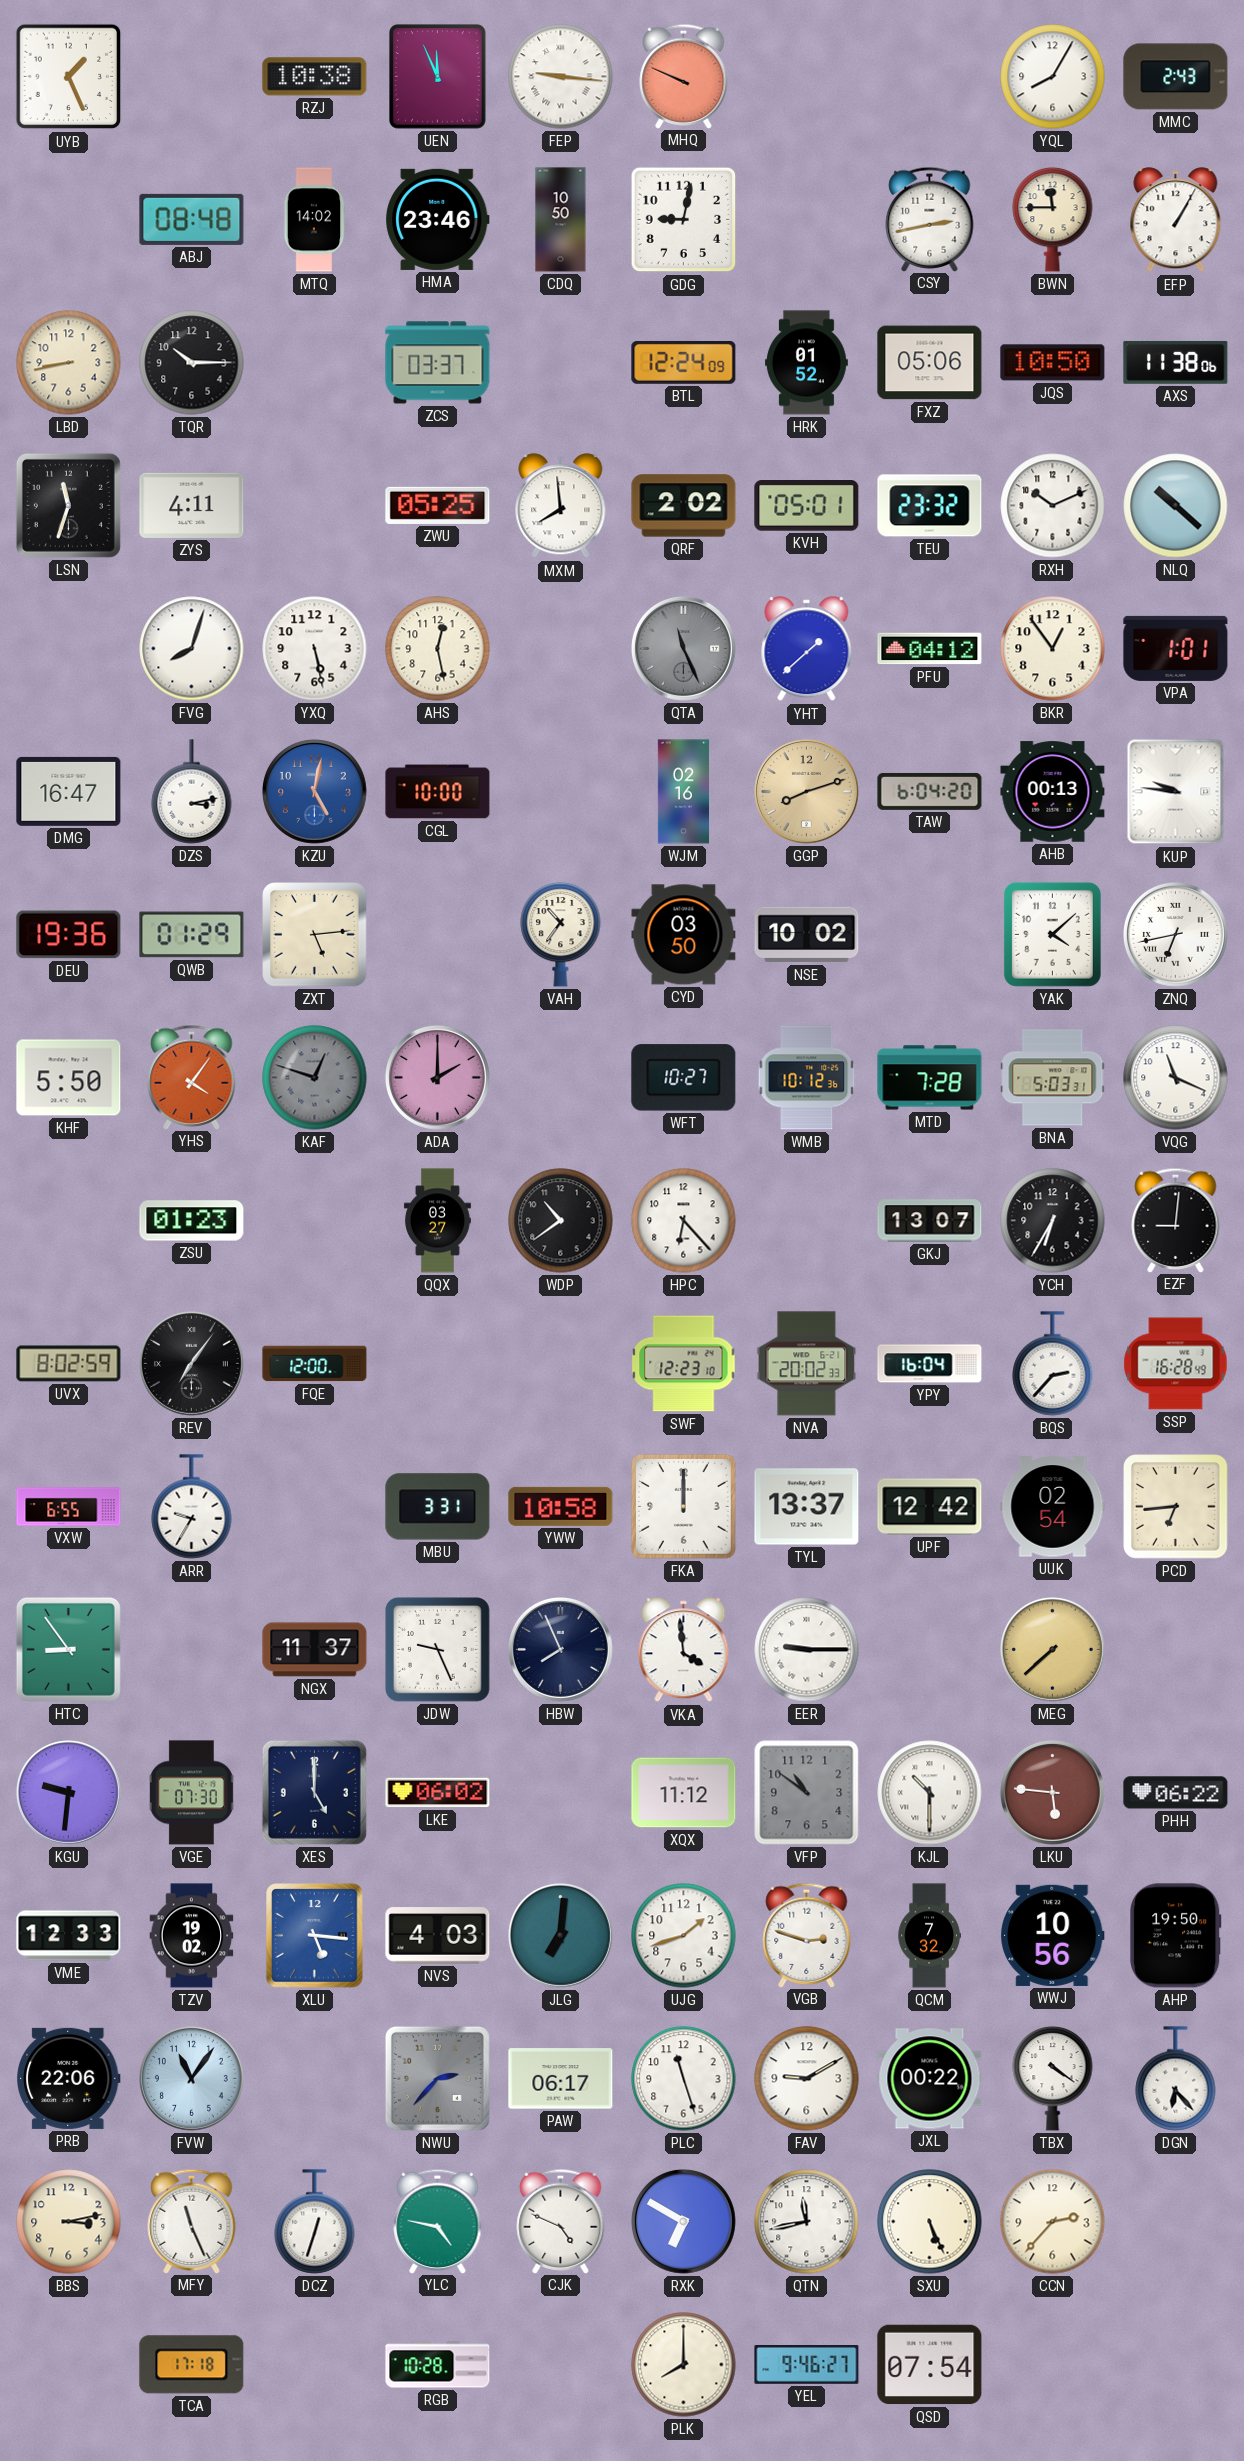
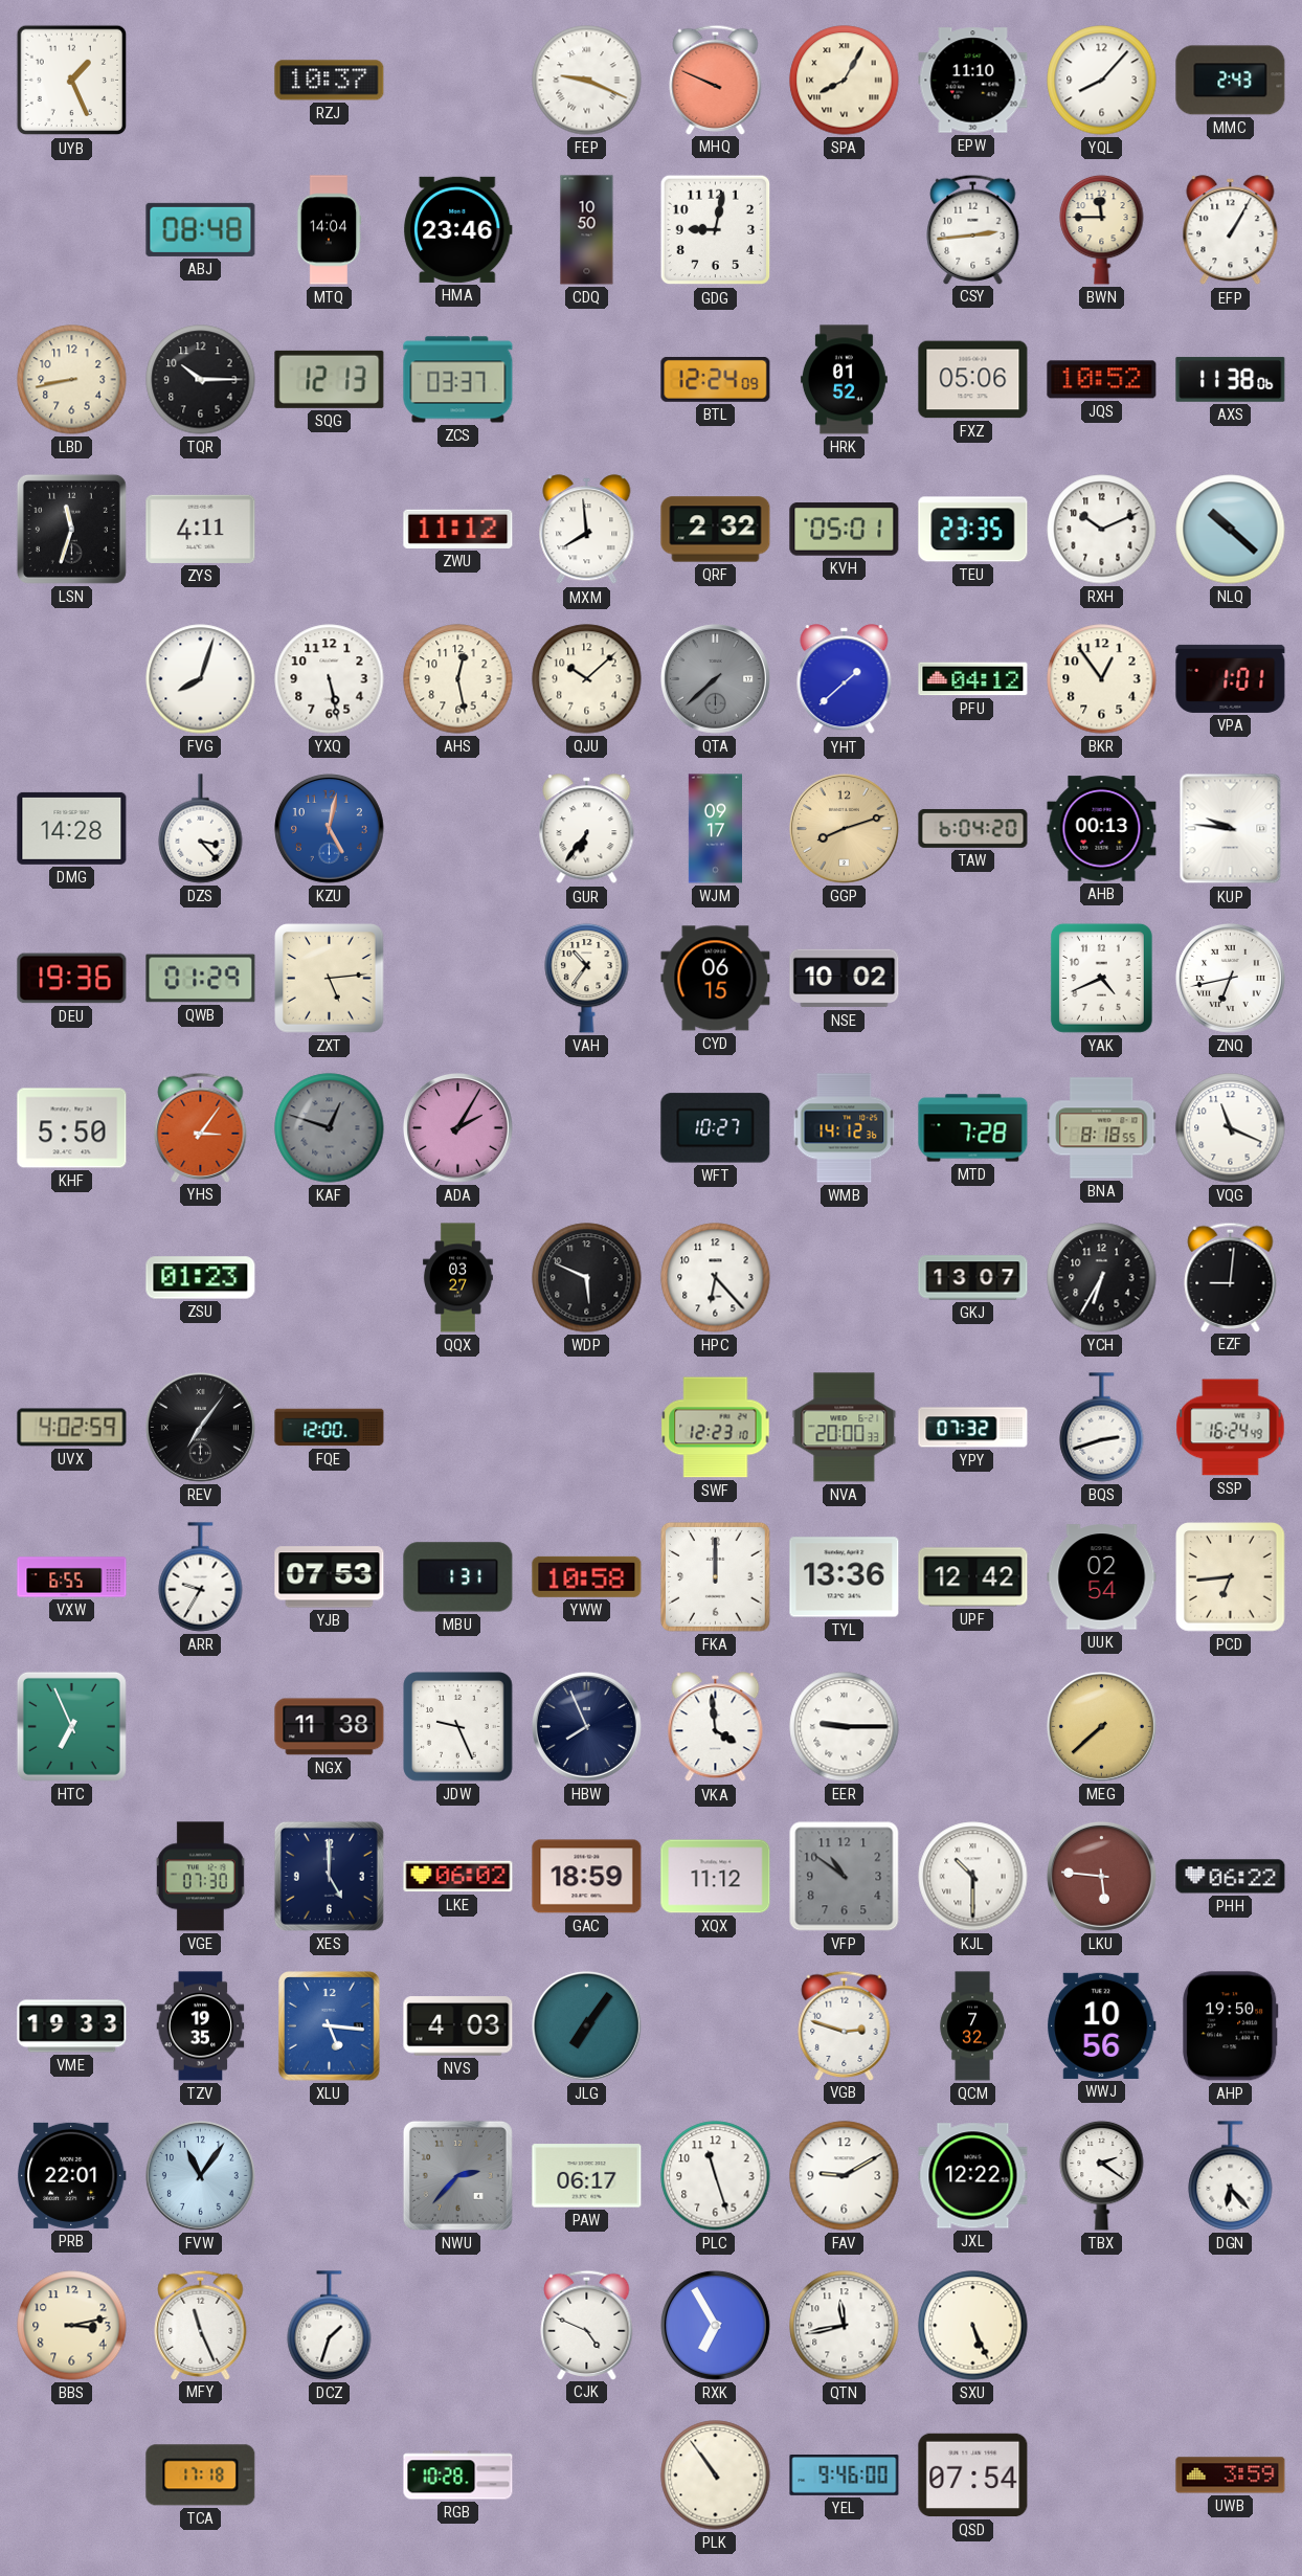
RZJ: 10:38 -> 10:37 (330, 81)
UEN: 11:56 -> none (438, 77)
FEP: 9:16 -> 9:19 (587, 81)
SPA: none -> 8:05 (845, 81)
EPW: none -> 11:10 (973, 81)
YQL: 8:05 -> 8:07 (1102, 81)
MTQ: 14:02 -> 14:04 (329, 230)
CSY: 2:43 -> 2:44 (973, 229)
SQG: none -> 12:13 (330, 379)
JQS: 10:50 -> 10:52 (1102, 380)
ZWU: 05:25 -> 11:12 (458, 529)
QRF: 2:02 -> 2:32 (716, 530)
TEU: 23:32 -> 23:35 (973, 530)
QJU: none -> 10:08 (587, 679)
QTA: 11:26 -> 7:38 (715, 678)
DMG: 16:47 -> 14:28 (72, 828)
DZS: 3:13 -> 3:23 (201, 829)
CGL: 10:00 -> none (438, 792)
GUR: none -> 6:36 (587, 829)
WJM: 02:16 -> 09:17 (715, 829)
CYD: 03:50 -> 06:15 (716, 979)
YAK: 4:08 -> 4:41 (1101, 978)
YHS: 4:06 -> 3:06 (201, 1127)
ADA: 2:00 -> 2:05 (457, 1127)
WMB: 10:12 -> 14:12 (845, 1128)
BNA: 5:03 -> 8:18 (1102, 1128)
WDP: 10:39 -> 5:49 (587, 1278)
UVX: 8:02 -> 4:02 (72, 1428)
NVA: 20:02 -> 20:00 (845, 1428)
YPY: 16:04 -> 07:32 (973, 1428)
BQS: 2:37 -> 2:42 (1102, 1428)
SSP: 16:28 -> 16:24 (1231, 1428)
YJB: none -> 07:53 (330, 1577)
MBU: 3:31 -> 1:31 (458, 1577)
TYL: 13:37 -> 13:36 (845, 1577)
HTC: 8:54 -> 6:56 (71, 1726)
NGX: 11:37 -> 11:38 (330, 1727)
KGU: 9:31 -> none (68, 1792)
GAC: none -> 18:59 (587, 1877)
VME: 12:33 -> 19:33 (72, 2026)
TZV: 19:02 -> 19:35 (201, 2026)
JLG: 7:01 -> 7:06 (586, 2025)
UJG: 1:42 -> none (684, 1936)
PRB: 22:06 -> 22:01 (71, 2175)
JXL: 00:22 -> 12:22 (973, 2176)
TBX: 4:21 -> 2:21 (1102, 2175)
DCZ: 12:33 -> 1:33 (330, 2326)
YLC: 4:47 -> none (438, 2221)
RXK: 6:50 -> 6:55 (715, 2325)
CCN: 2:37 -> none (1053, 2222)
PLK: 8:00 -> 10:54 (716, 2476)
YEL: 9:46:27 -> 9:46:00 (845, 2476)
UWB: none -> 3:59 (1231, 2476)
